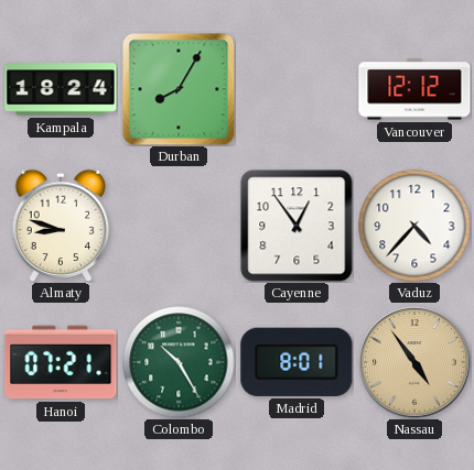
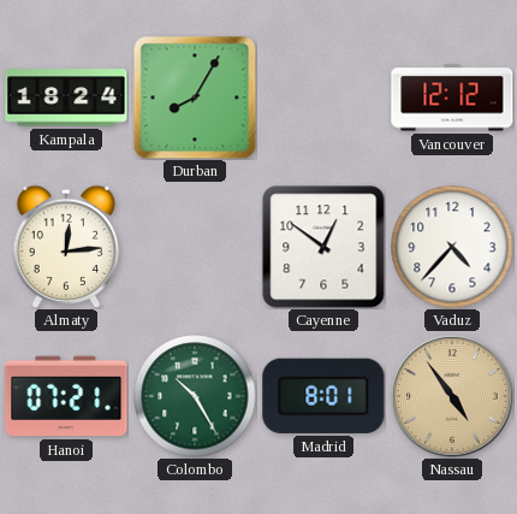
Almaty: 8:48 -> 12:14 (66, 247)
Cayenne: 12:54 -> 12:51 (323, 247)
